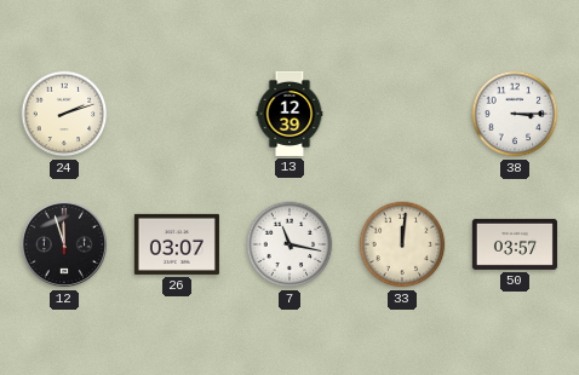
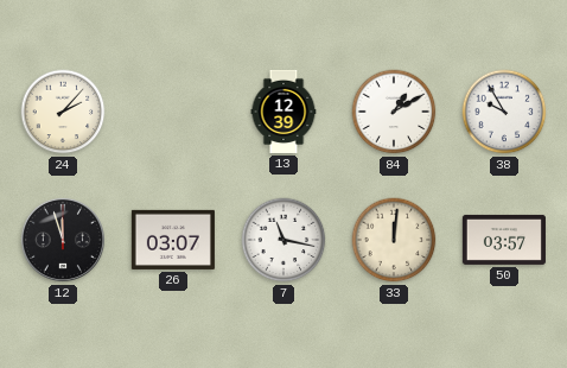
24: 2:12 -> 2:07 (63, 112)
84: none -> 1:10 (394, 112)
38: 3:15 -> 9:55 (504, 112)
